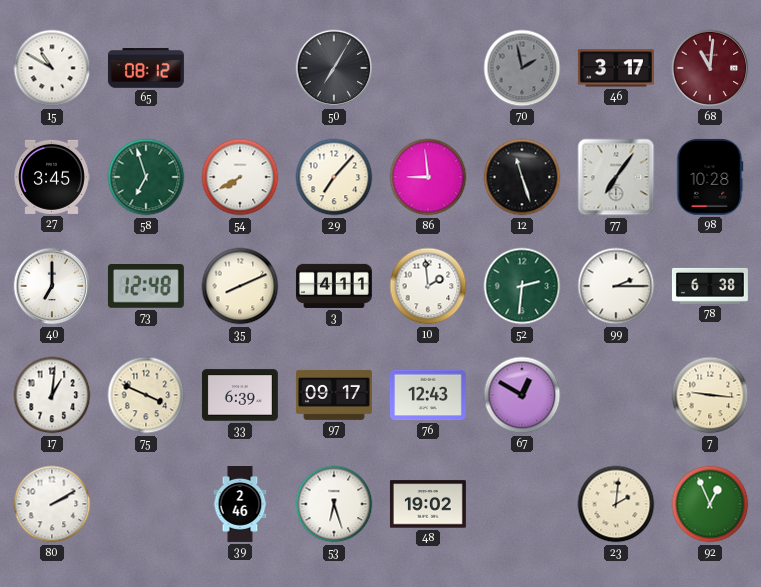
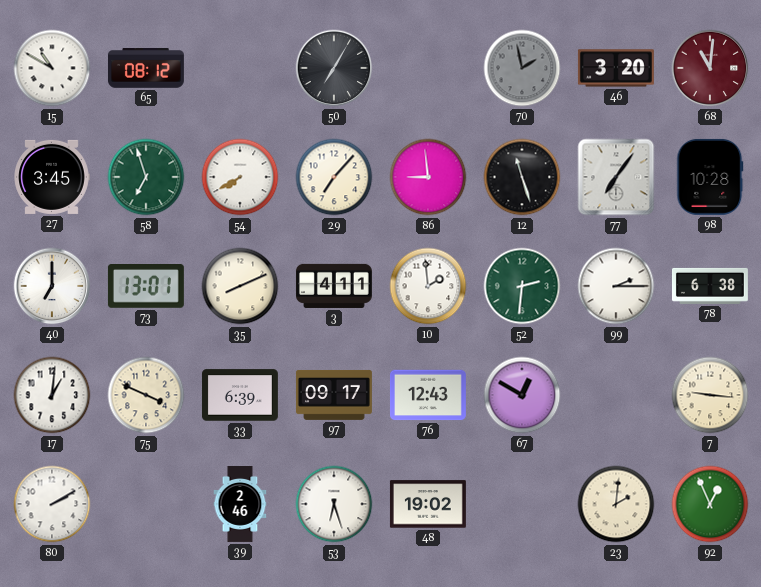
46: 3:17 -> 3:20 (616, 68)
73: 12:48 -> 13:01 (146, 287)
